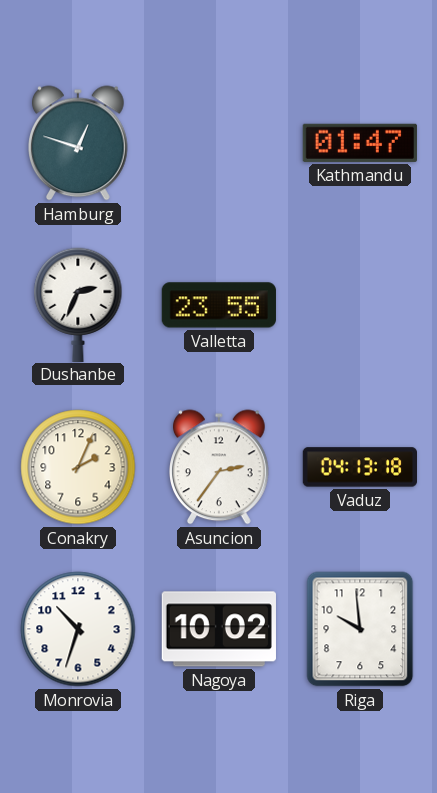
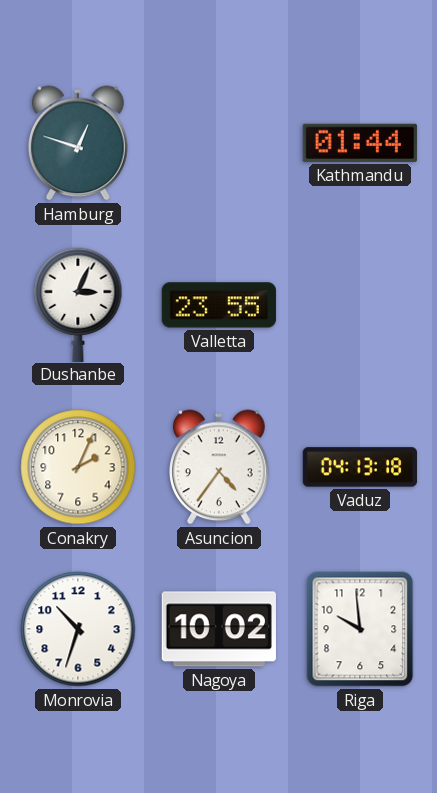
Kathmandu: 01:47 -> 01:44 (360, 143)
Dushanbe: 2:34 -> 3:04 (78, 304)
Asuncion: 2:36 -> 4:36 (220, 467)
